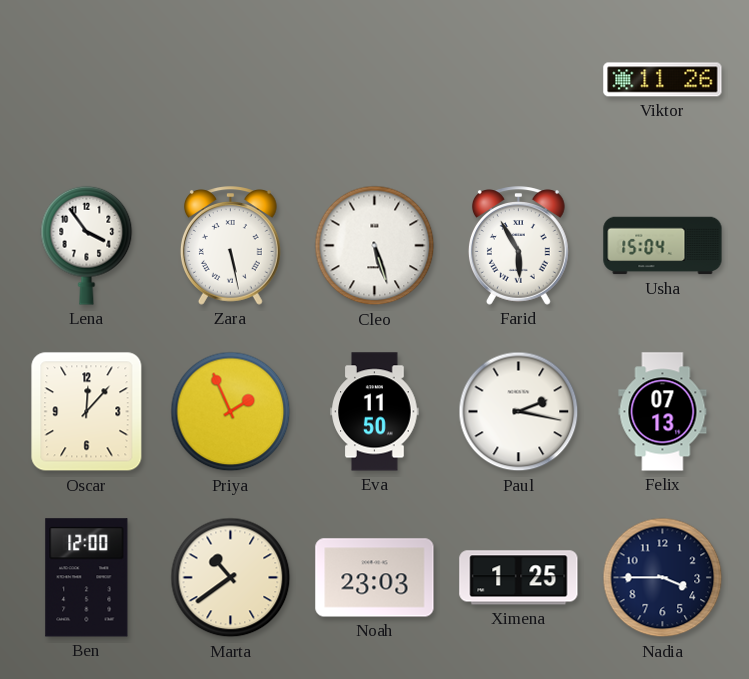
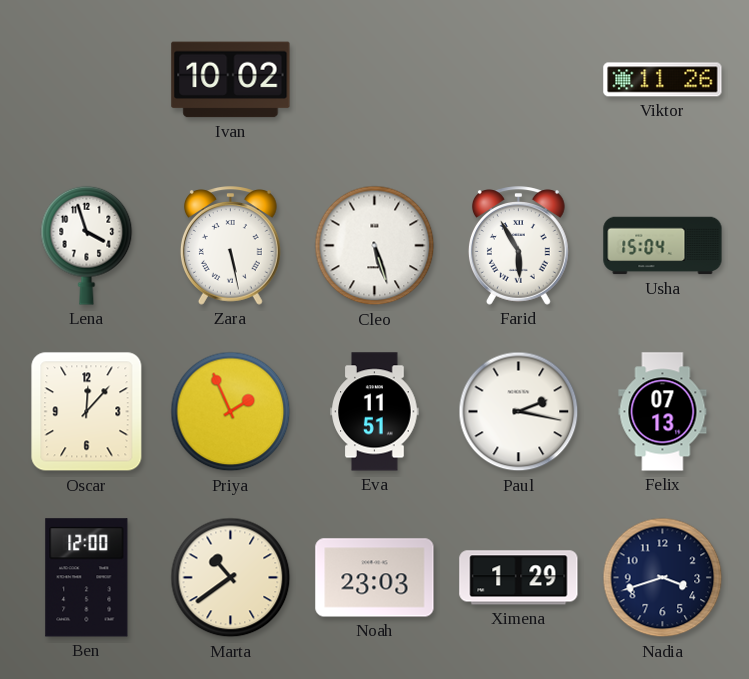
Ivan: none -> 10:02 (231, 80)
Lena: 3:54 -> 3:57 (87, 245)
Eva: 11:50 -> 11:51 (375, 412)
Ximena: 1:25 -> 1:29 (519, 578)
Nadia: 3:45 -> 3:42 (663, 578)
